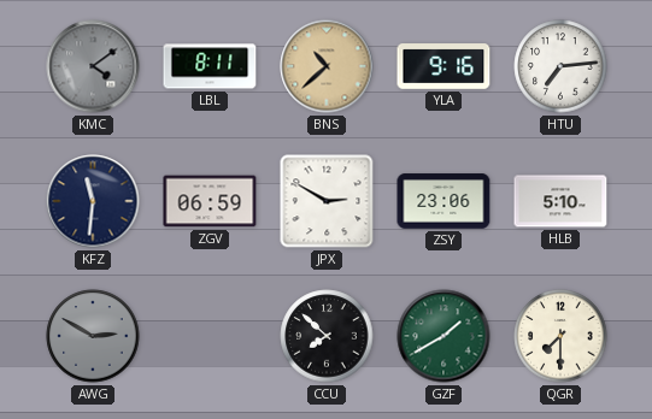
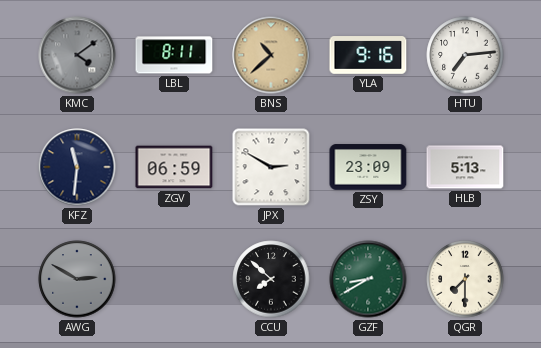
ZSY: 23:06 -> 23:09 (368, 167)
HLB: 5:10 -> 5:13 (465, 167)
GZF: 1:40 -> 8:40 (368, 279)
